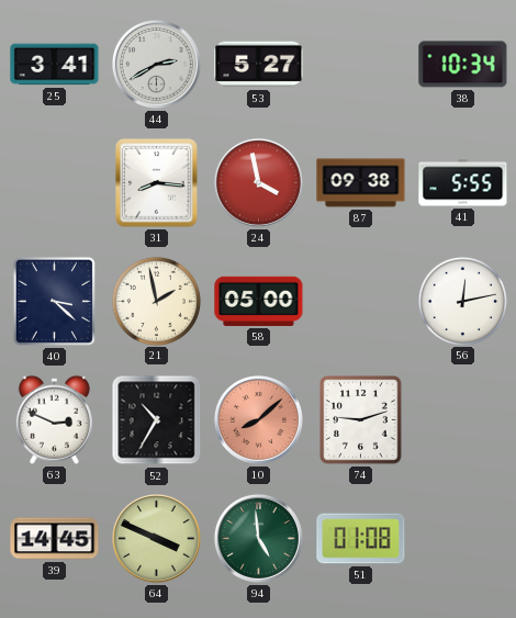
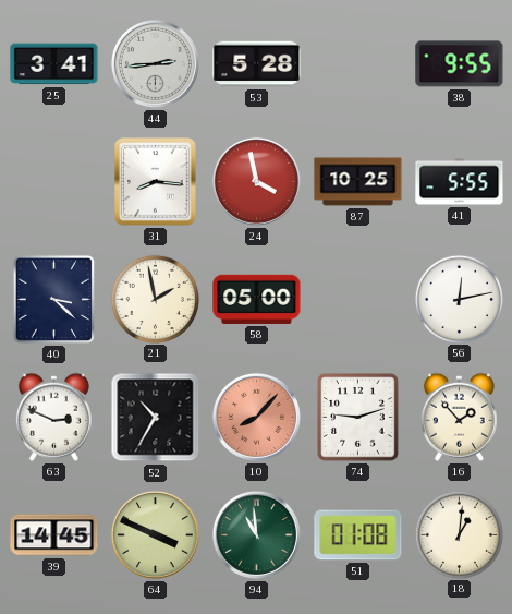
44: 2:40 -> 2:44 (155, 63)
53: 5:27 -> 5:28 (257, 64)
38: 10:34 -> 9:55 (460, 64)
87: 09:38 -> 10:25 (358, 182)
10: 8:08 -> 8:07 (256, 417)
16: none -> 1:53 (459, 417)
94: 4:59 -> 10:59 (256, 534)
18: none -> 1:01 (459, 534)
